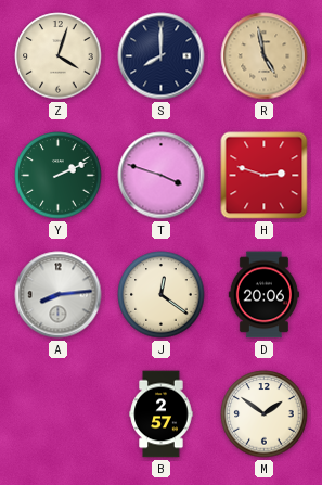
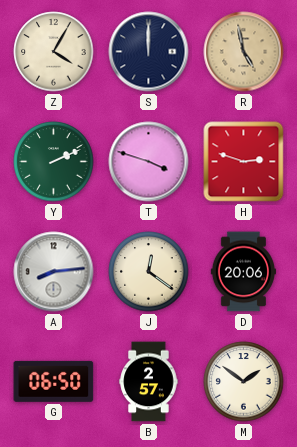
Z: 4:03 -> 4:05 (54, 52)
S: 8:00 -> 12:00 (149, 52)
G: none -> 06:50 (54, 381)
